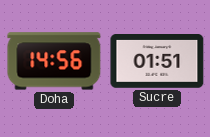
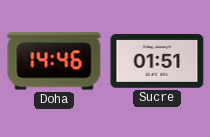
Doha: 14:56 -> 14:46 (54, 61)
